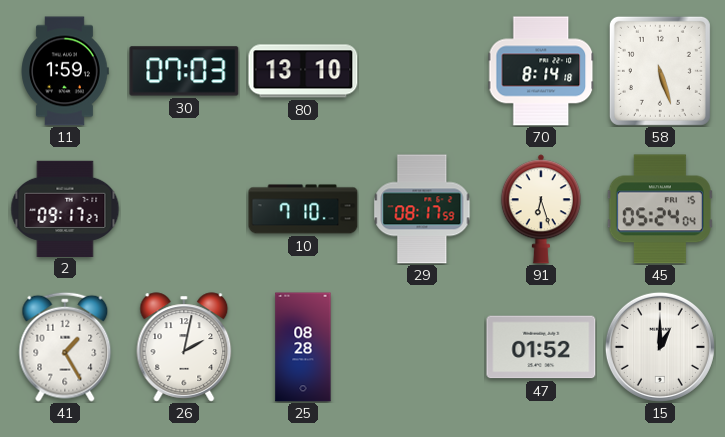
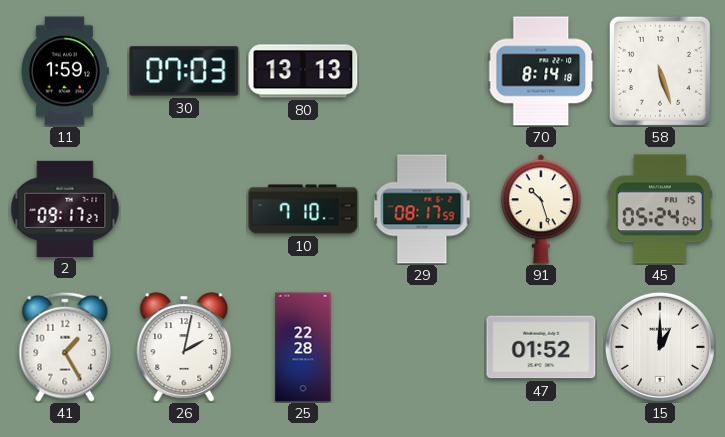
80: 13:10 -> 13:13 (303, 71)
91: 6:27 -> 10:27 (541, 209)
25: 08:28 -> 22:28 (303, 347)
